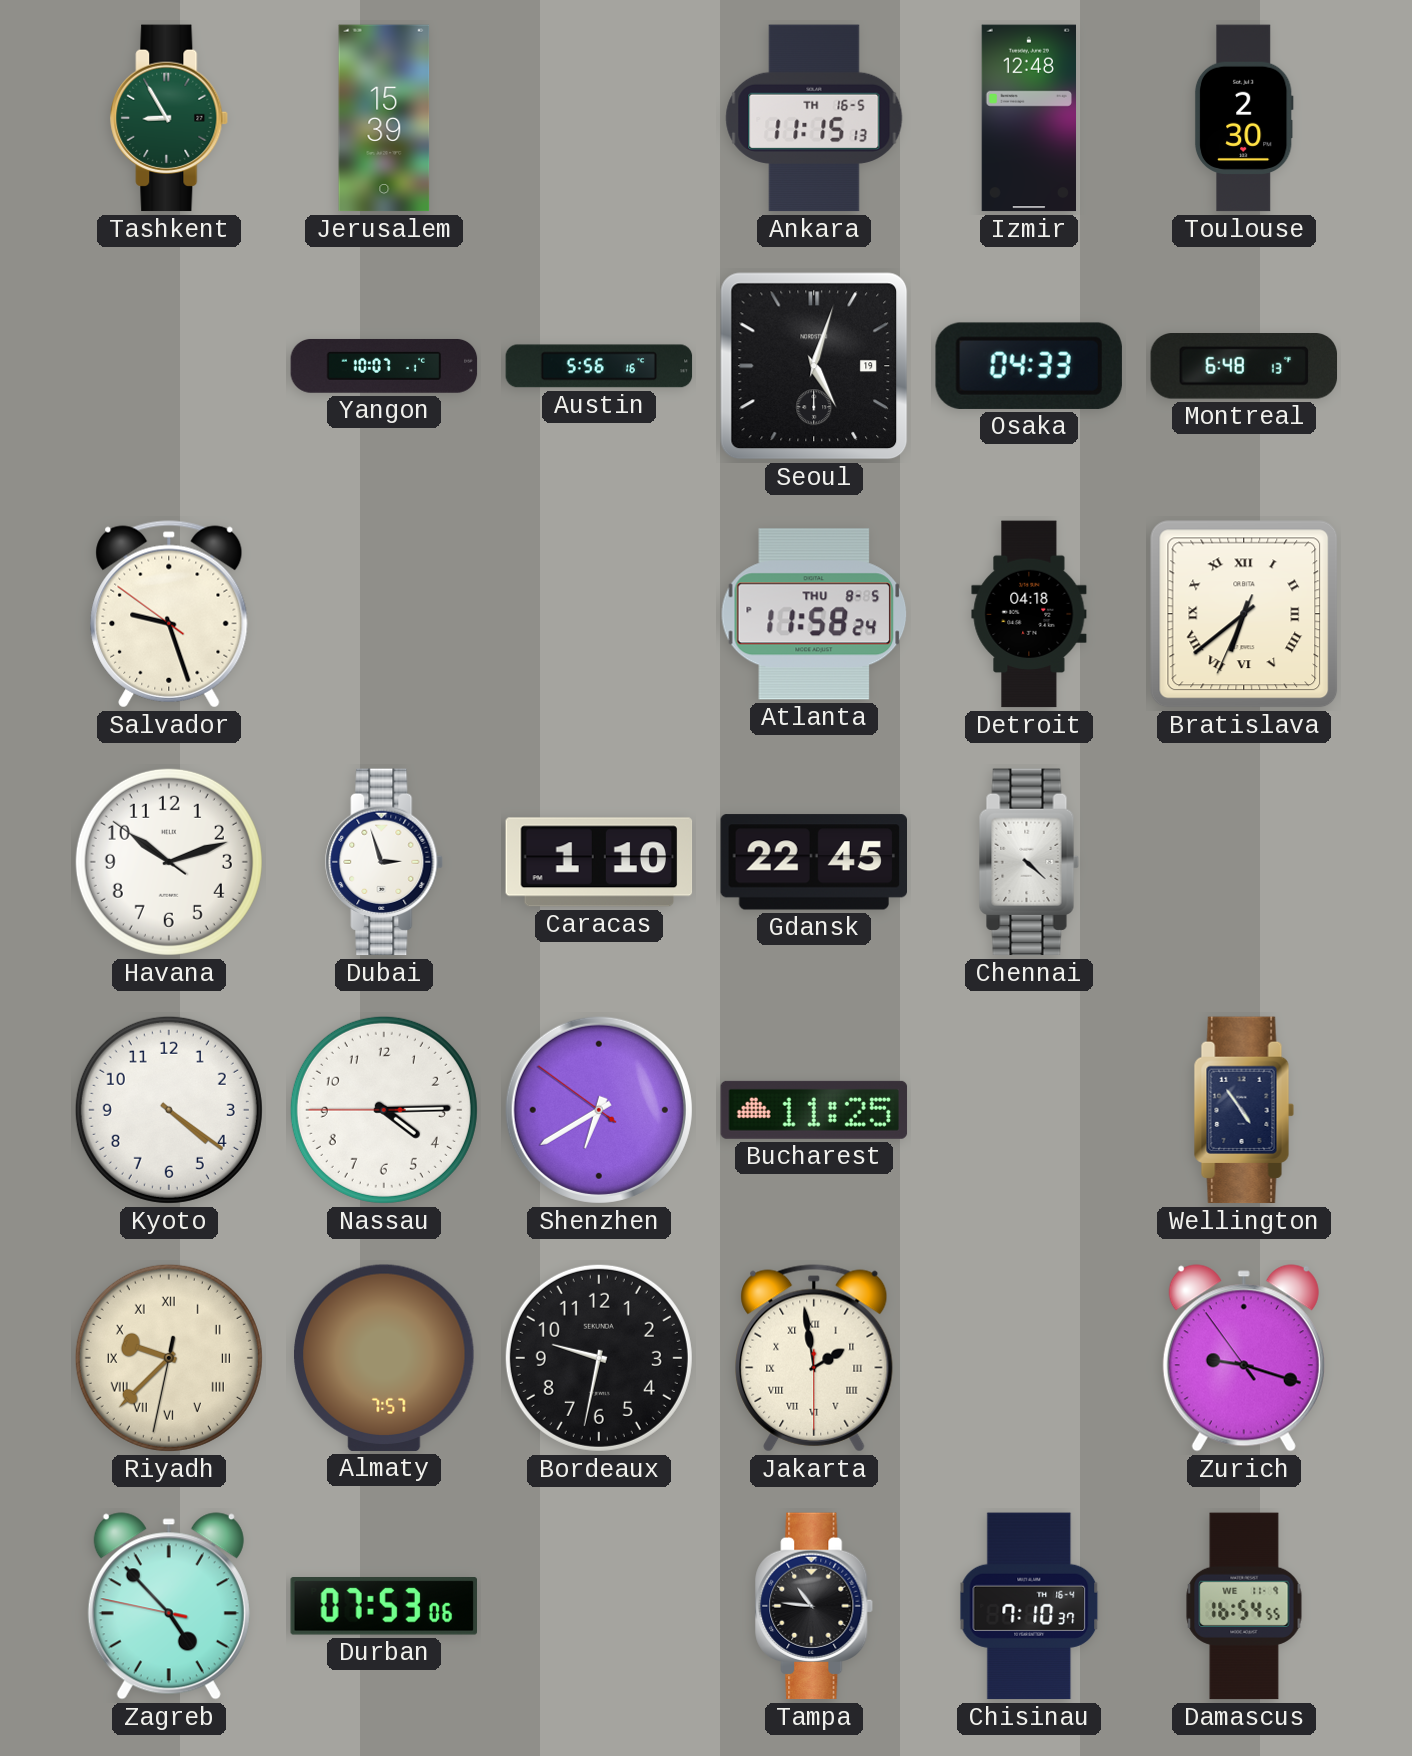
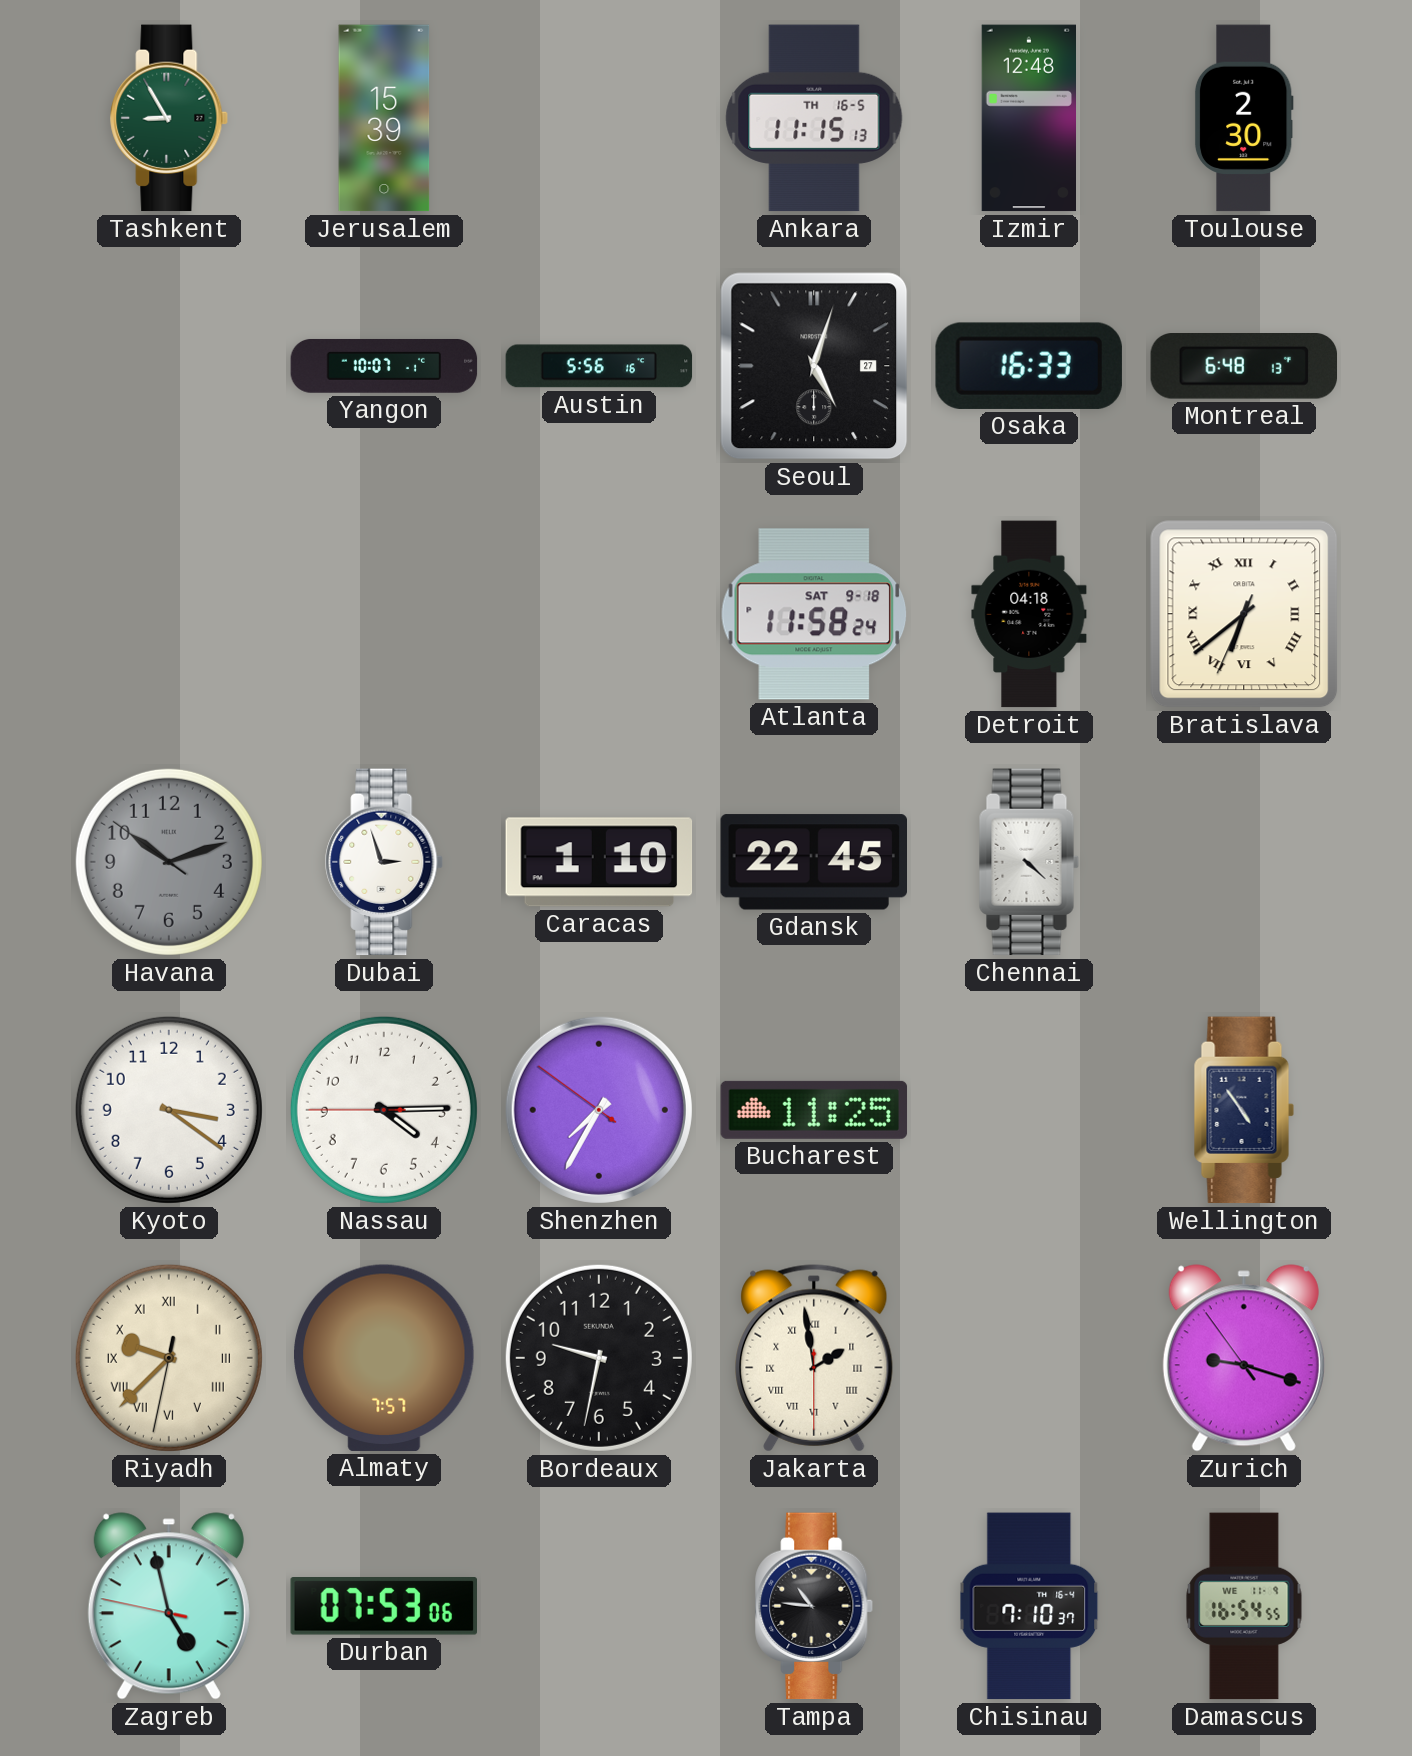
Seoul date: 19 -> 27 (814, 366)
Osaka: 04:33 -> 16:33 (1029, 366)
Salvador: 9:26 -> none (169, 614)
Atlanta date: THU 8-5 -> SAT 9-18 (814, 614)
Havana dial: white -> grey (169, 862)
Kyoto: 4:21 -> 3:21 (169, 1110)
Shenzhen: 6:39 -> 7:34 (599, 1110)
Zagreb: 4:52 -> 4:57 (169, 1606)
